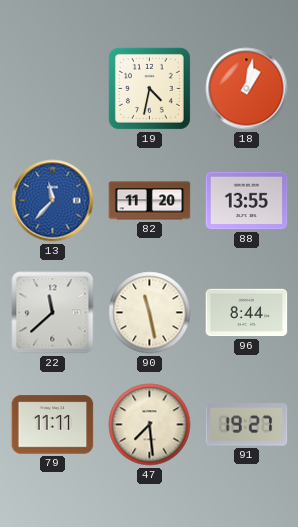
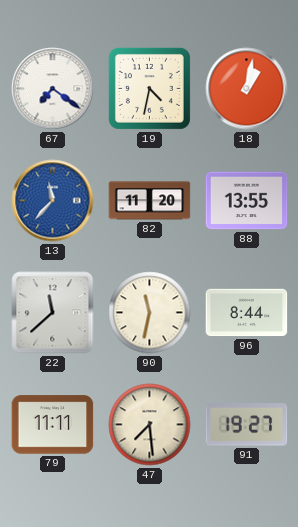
67: none -> 7:21 (53, 89)
90: 11:28 -> 11:32 (150, 313)
